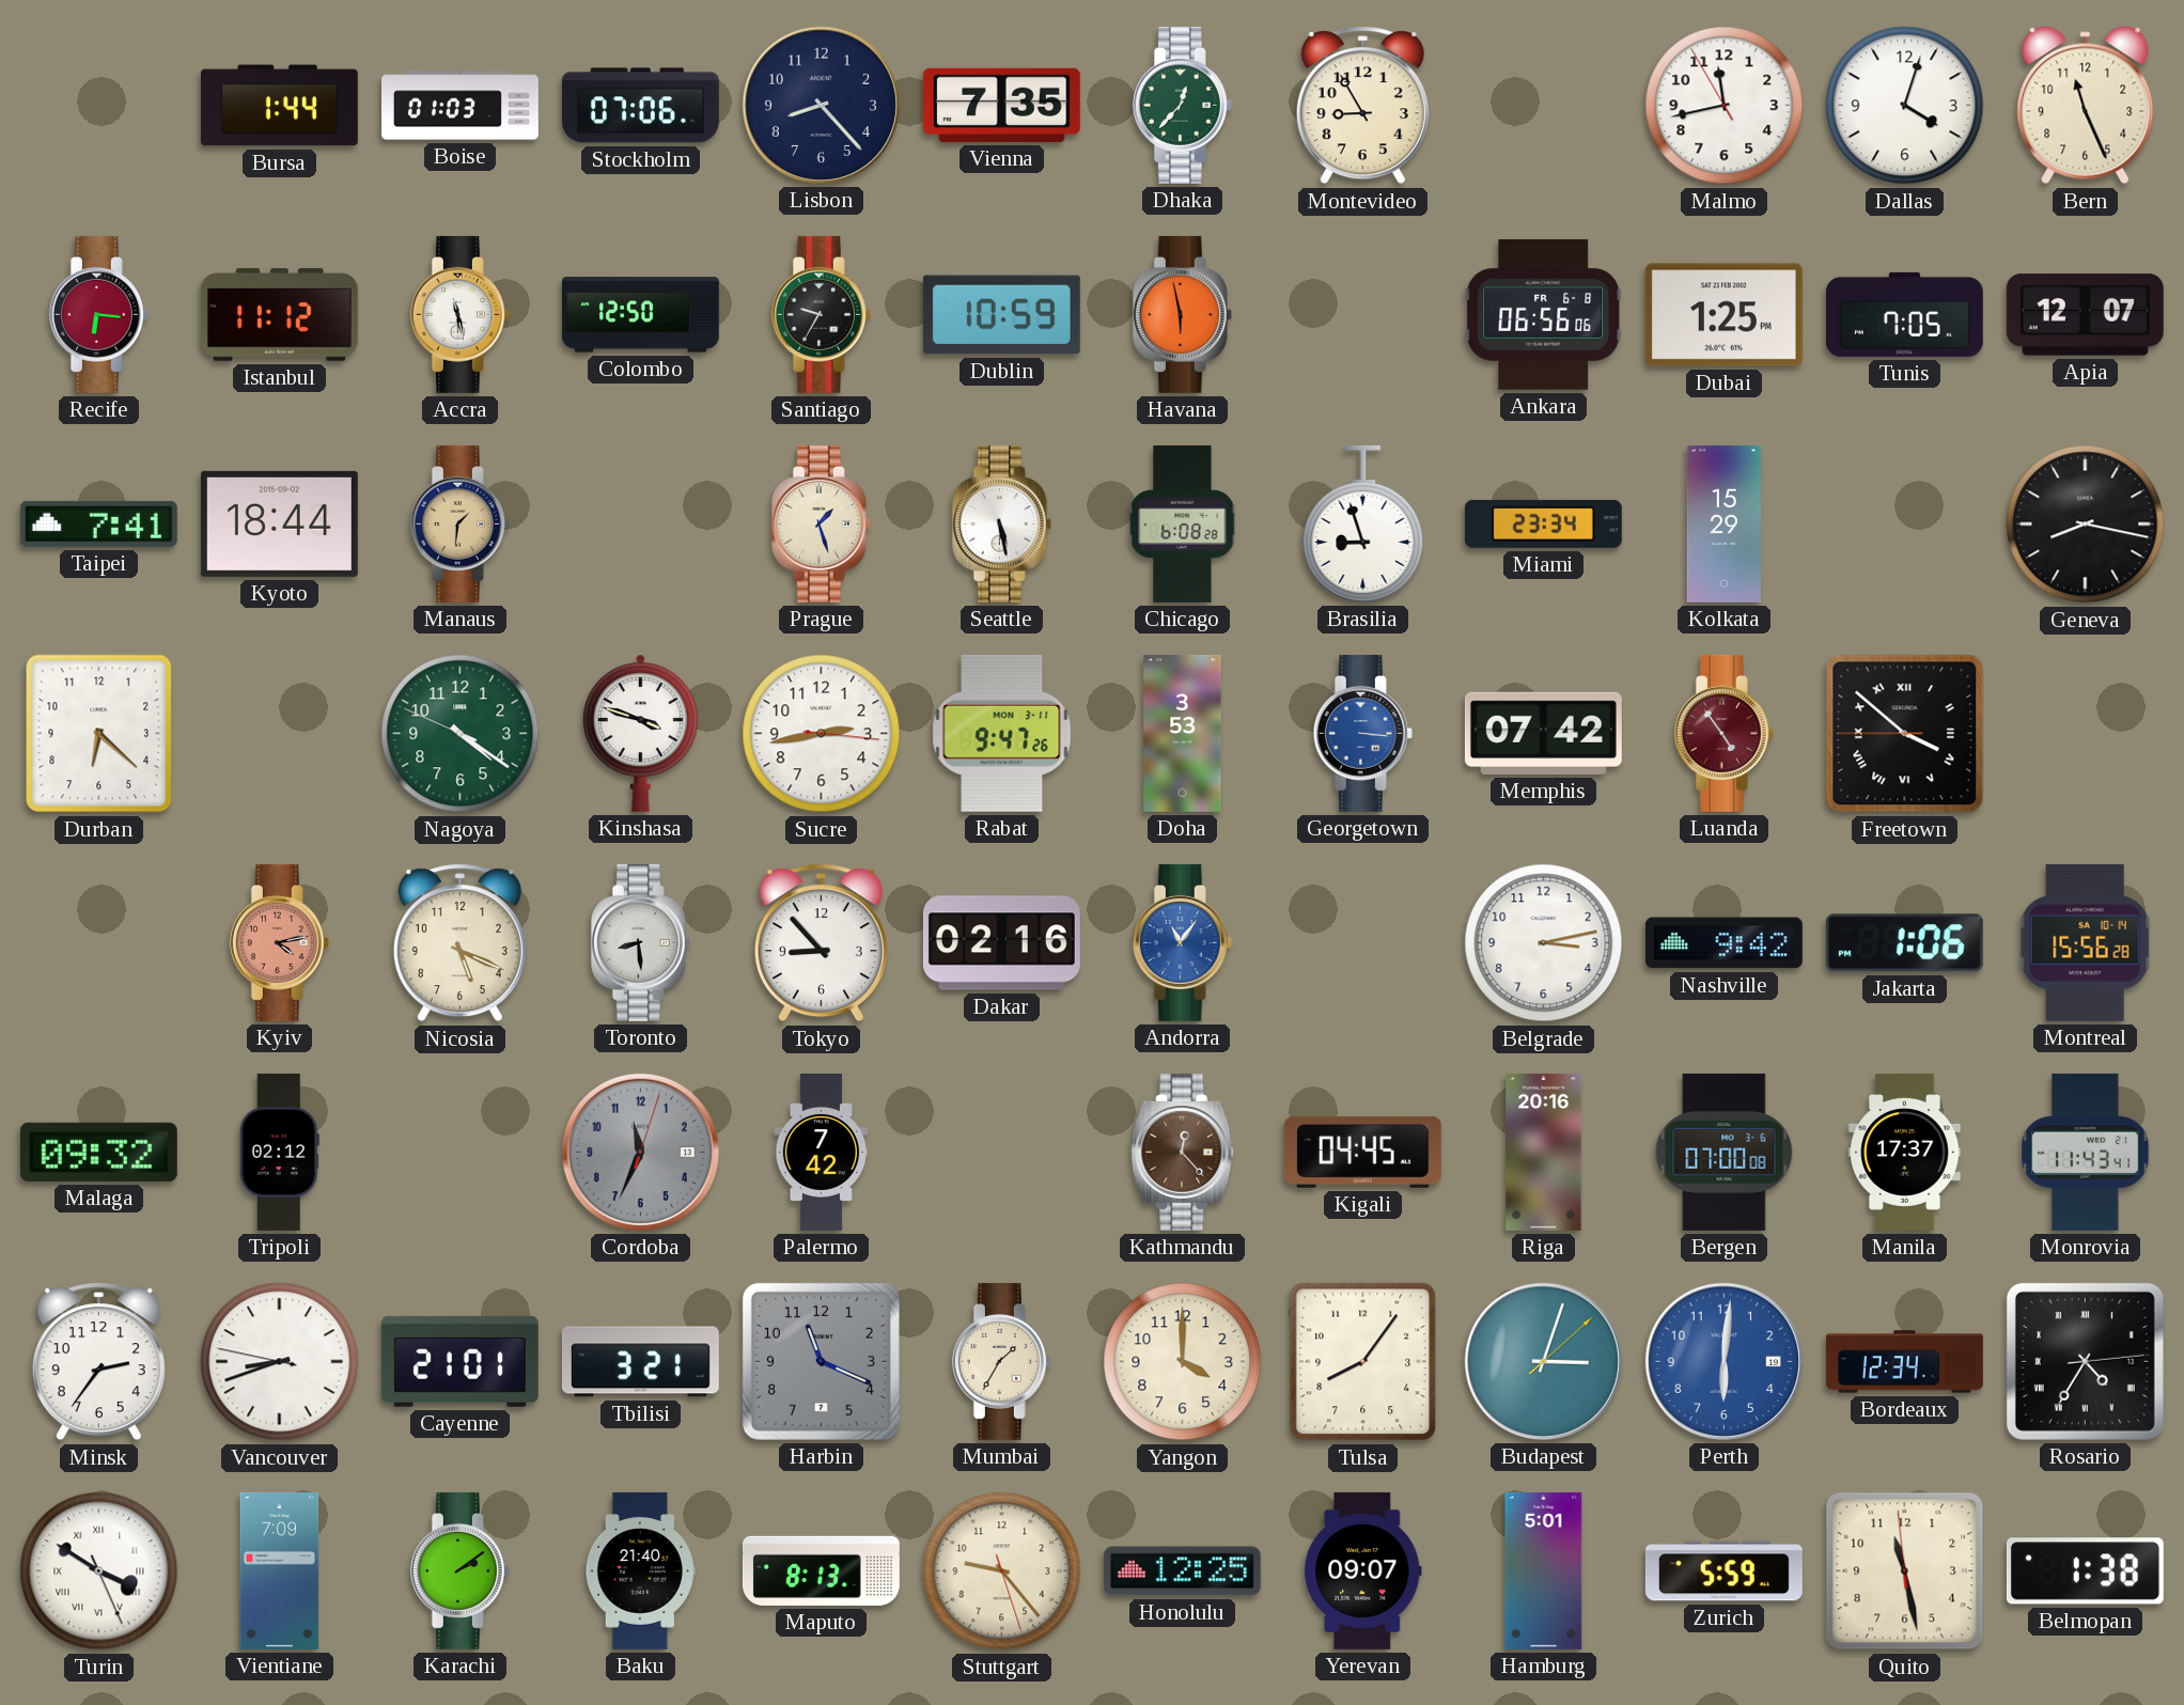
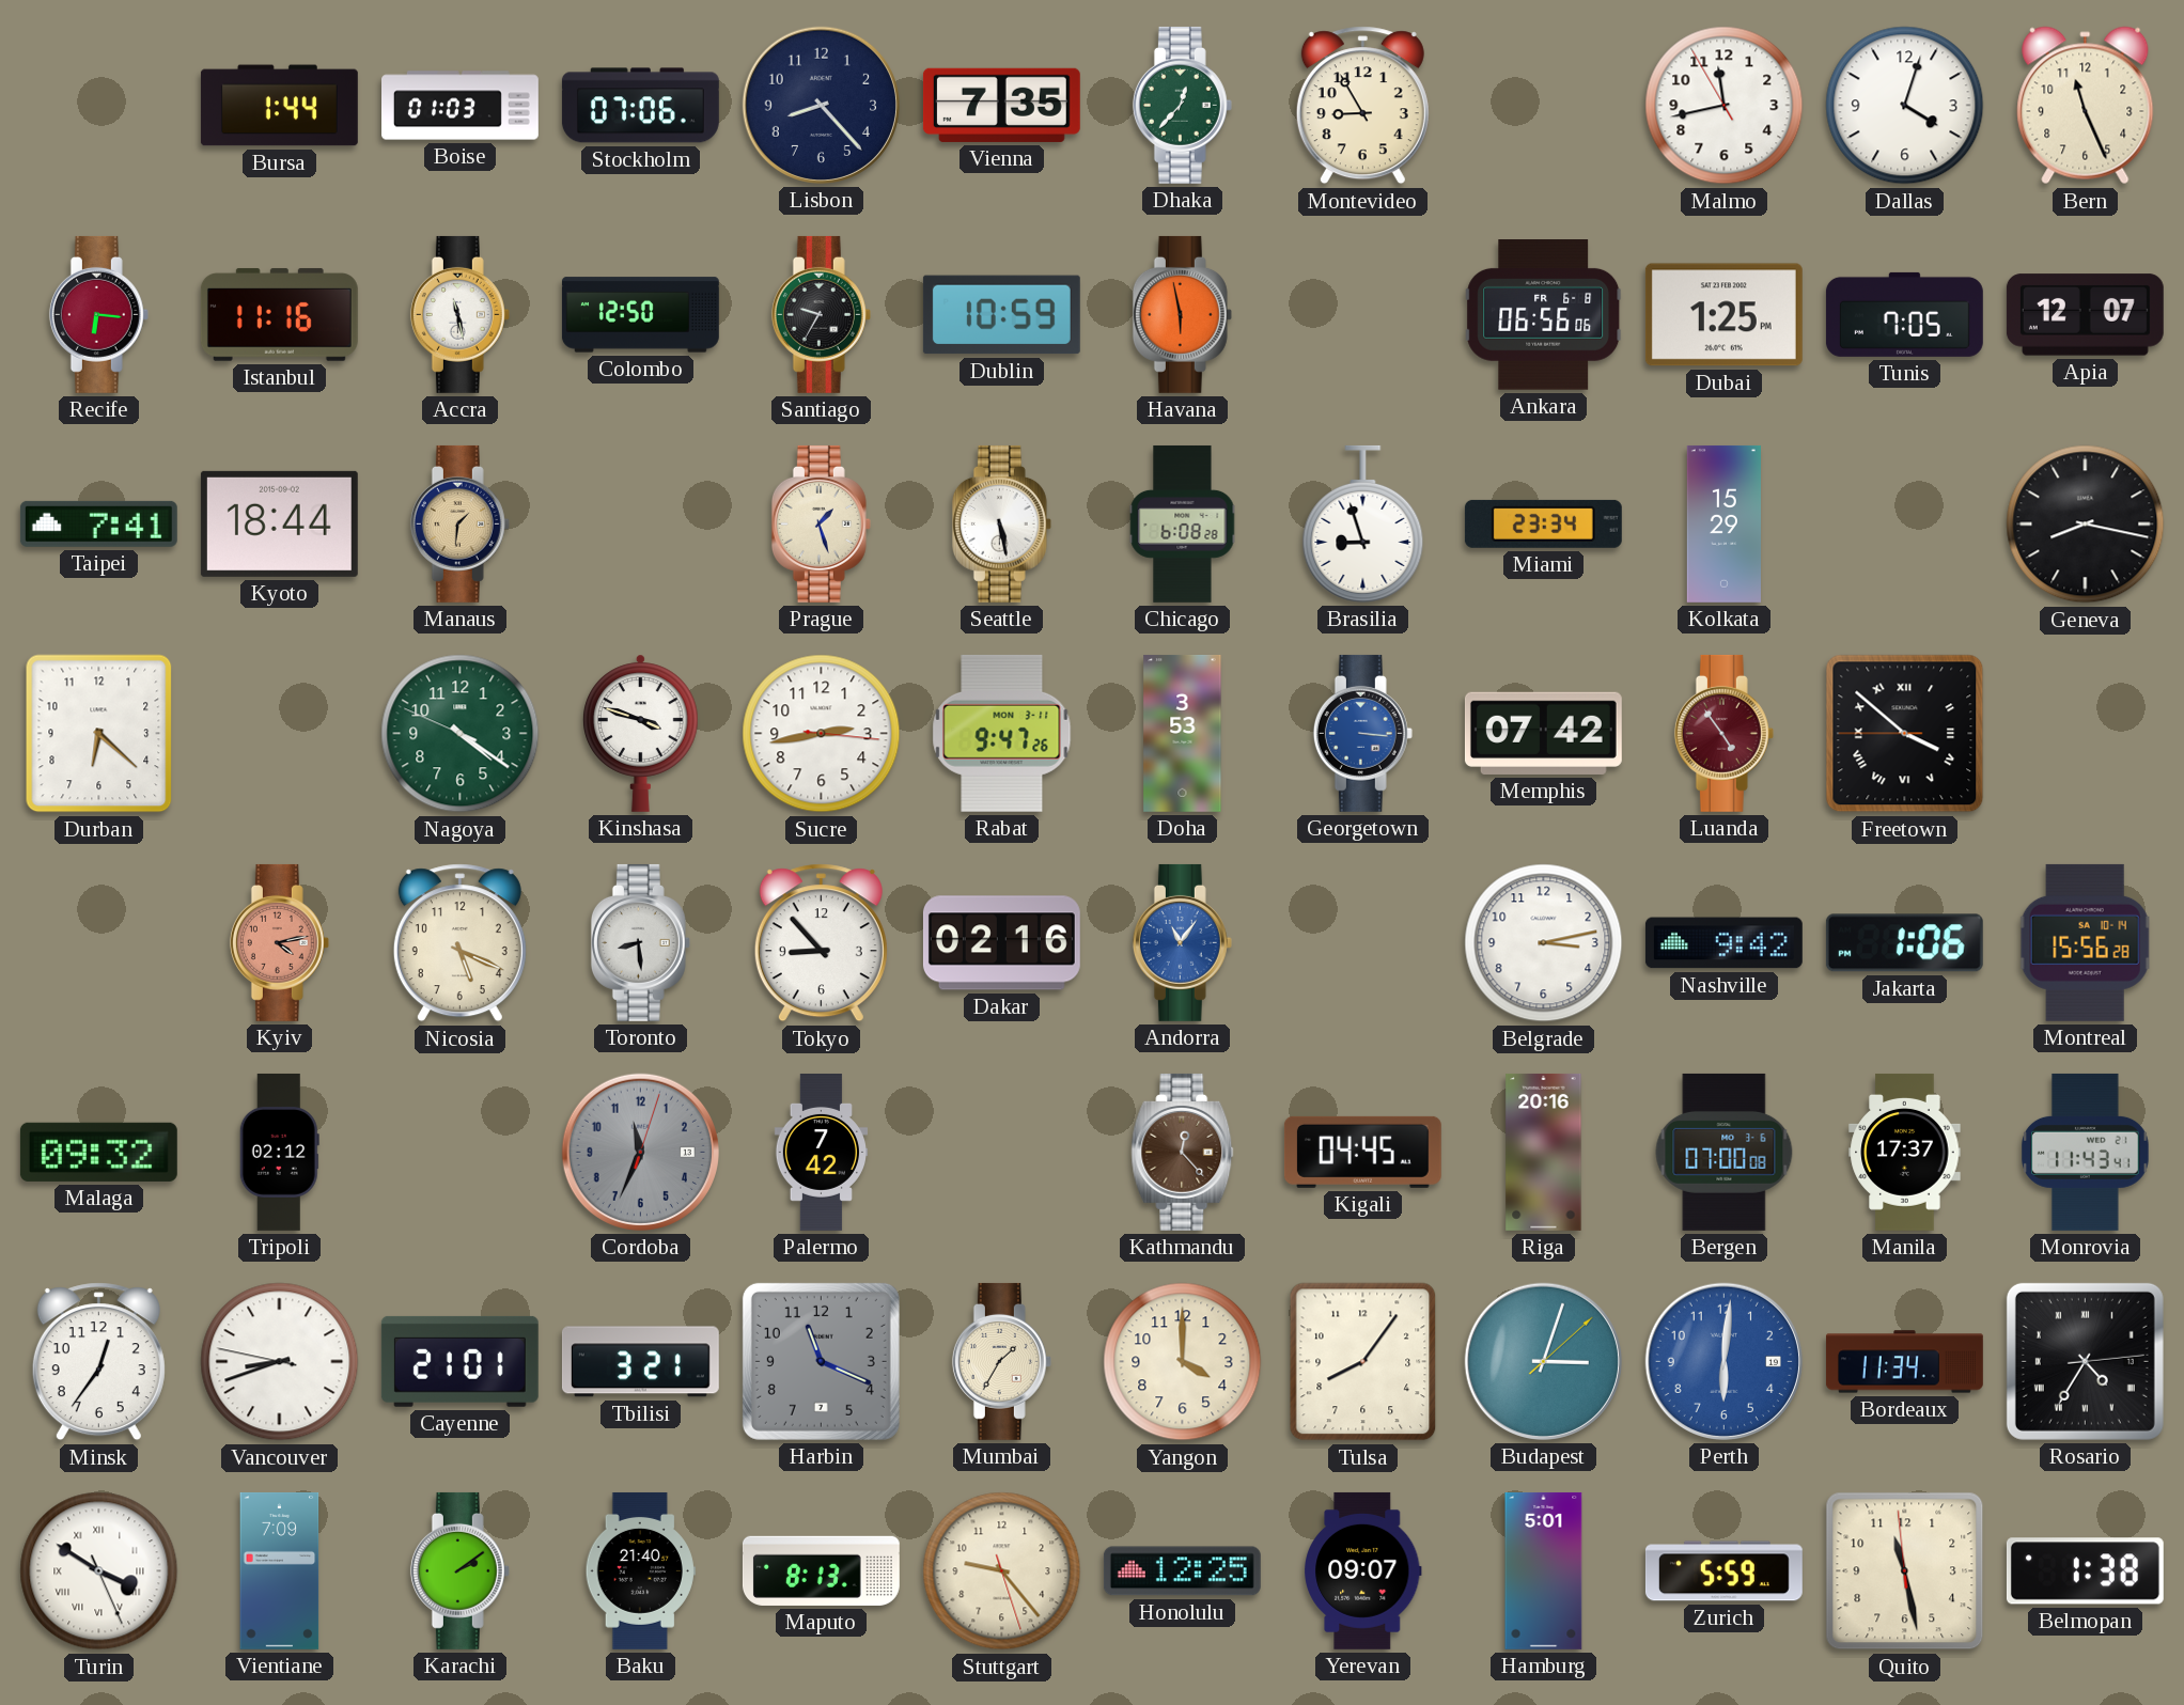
Istanbul: 11:12 -> 11:16 (279, 314)
Minsk: 2:36 -> 12:36 (98, 1362)
Bordeaux: 12:34 -> 11:34 (1904, 1362)
